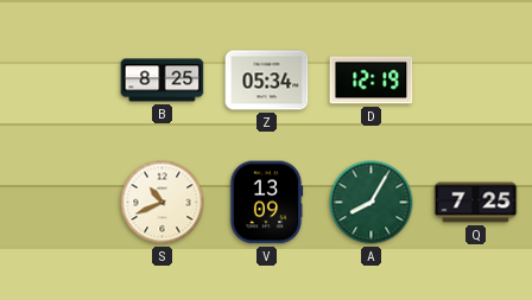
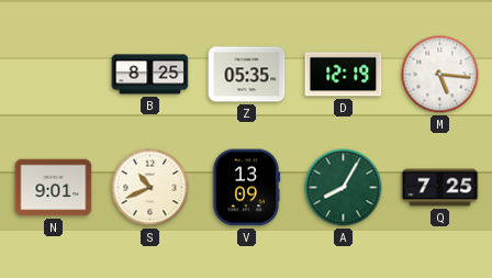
Z: 05:34 -> 05:35 (247, 75)
M: none -> 5:16 (440, 75)
N: none -> 9:01 (54, 188)
